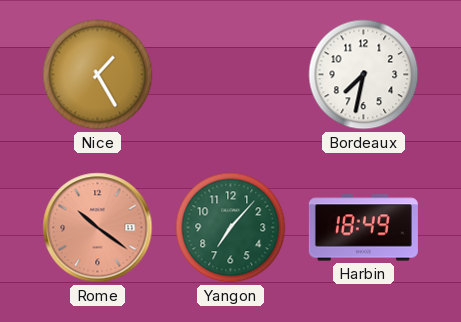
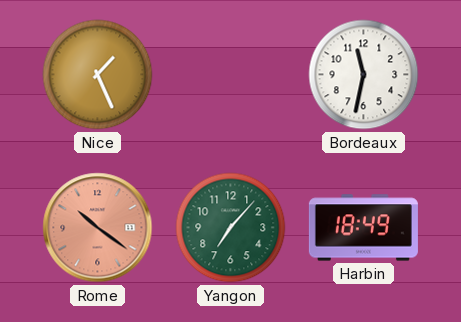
Nice: 1:25 -> 1:26 (98, 75)
Bordeaux: 7:32 -> 11:32 (364, 75)
